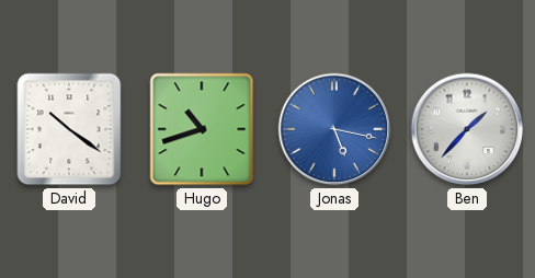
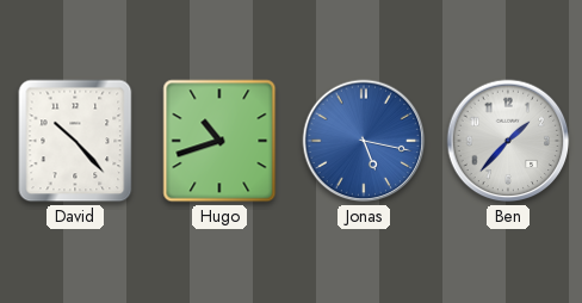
David: 10:21 -> 10:23 (75, 141)
